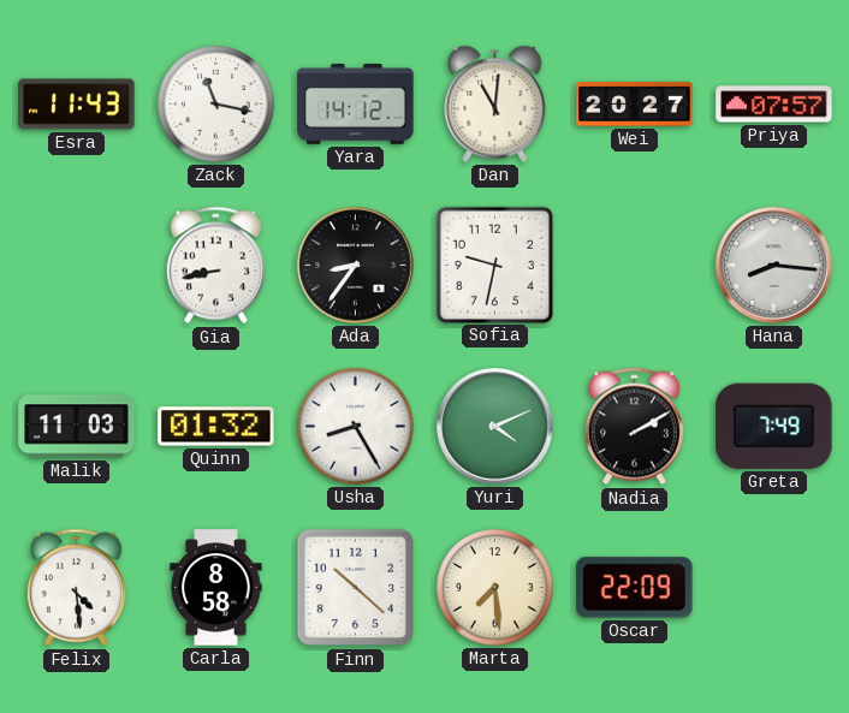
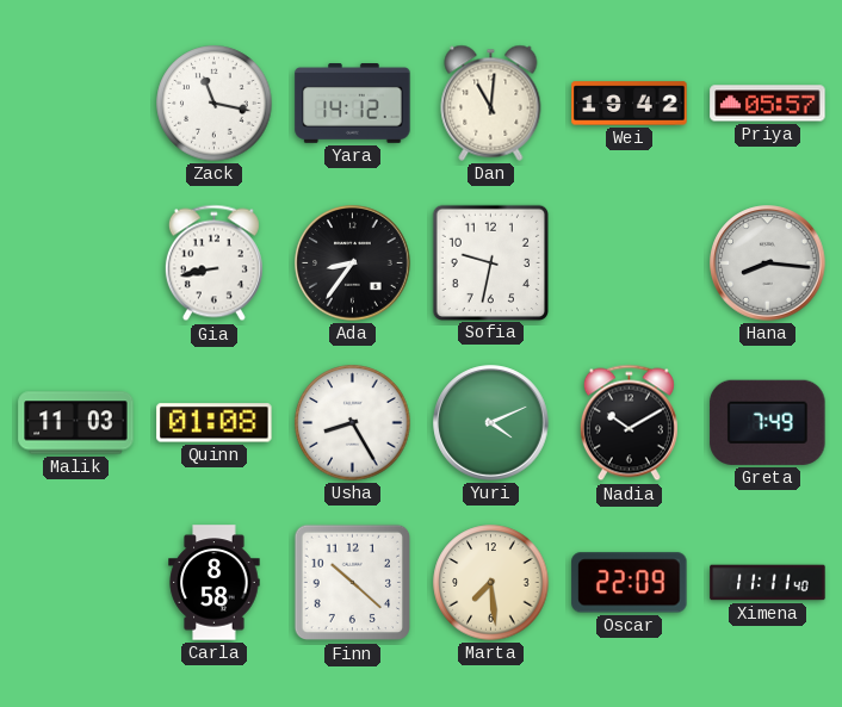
Esra: 11:43 -> none (77, 105)
Wei: 20:27 -> 19:42 (630, 104)
Priya: 07:57 -> 05:57 (768, 104)
Quinn: 01:32 -> 01:08 (215, 423)
Nadia: 2:10 -> 10:10 (629, 423)
Felix: 4:29 -> none (76, 588)
Ximena: none -> 11:11 (768, 583)
